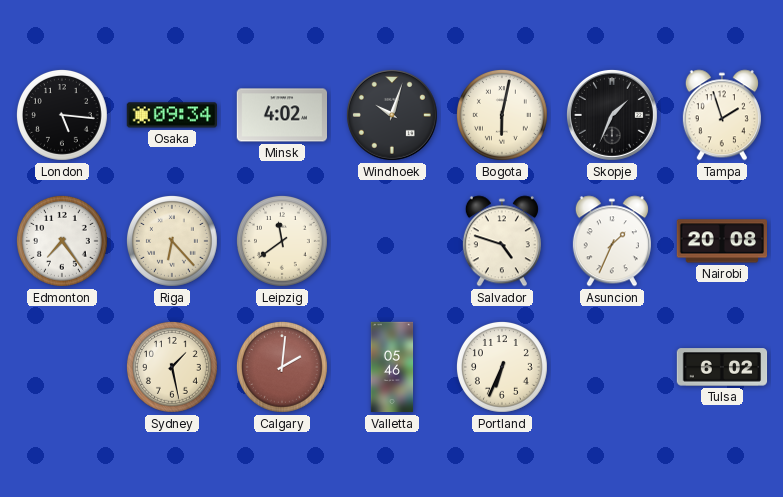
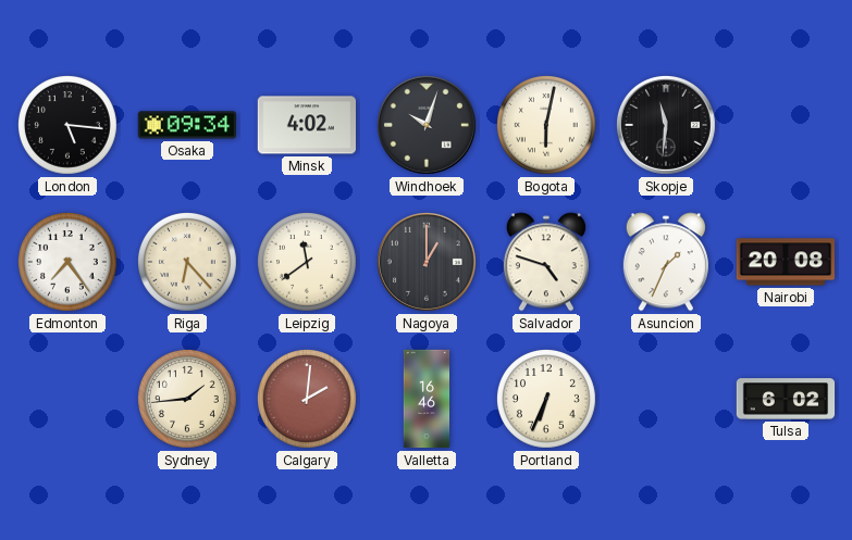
Skopje: 1:34 -> 11:31 (666, 125)
Tampa: 1:57 -> none (722, 115)
Nagoya: none -> 1:00 (427, 262)
Sydney: 1:28 -> 1:44 (187, 399)
Valletta: 05:46 -> 16:46 (427, 399)
